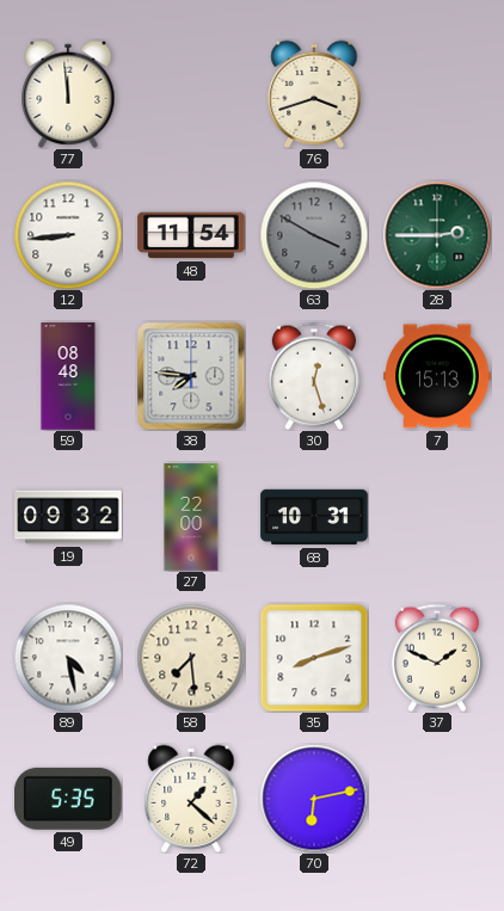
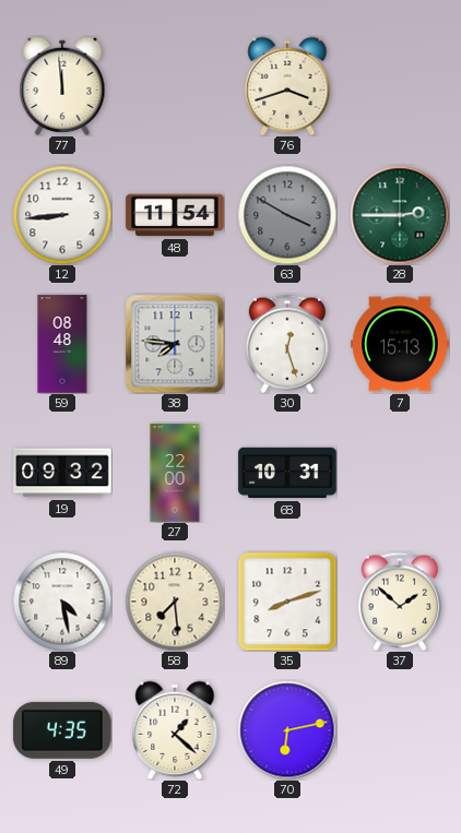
37: 1:49 -> 1:52 (400, 602)
49: 5:35 -> 4:35 (62, 730)
